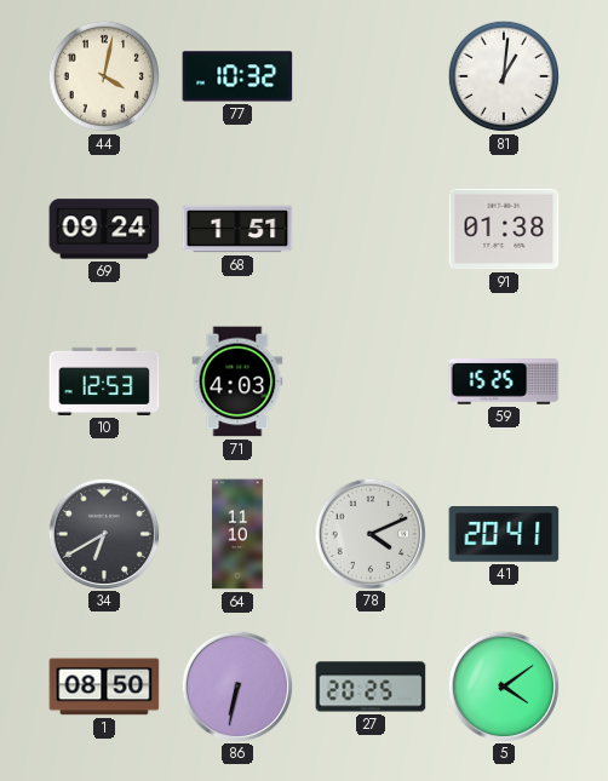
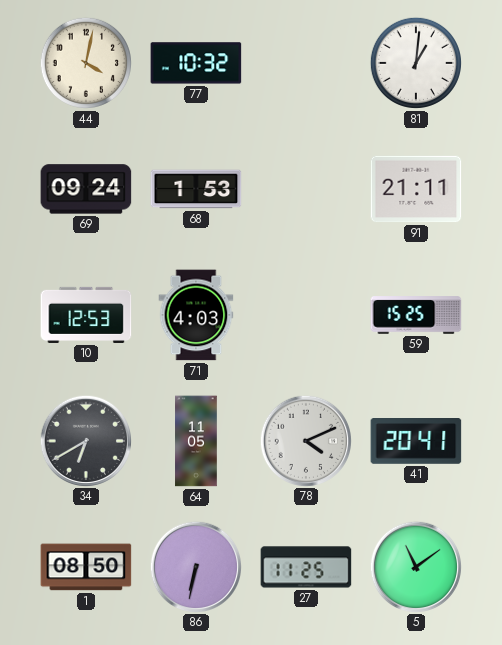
68: 1:51 -> 1:53 (196, 189)
91: 01:38 -> 21:11 (416, 189)
64: 11:10 -> 11:05 (196, 441)
27: 20:25 -> 11:25 (306, 567)
5: 4:09 -> 11:09 (415, 566)
